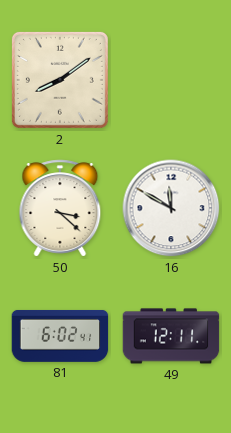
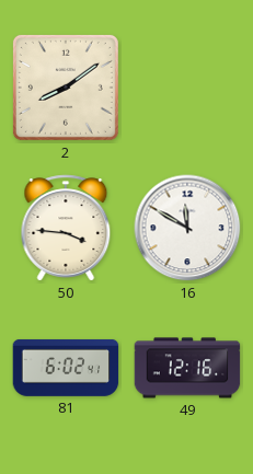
50: 3:22 -> 3:46 (66, 228)
49: 12:11 -> 12:16 (187, 368)
